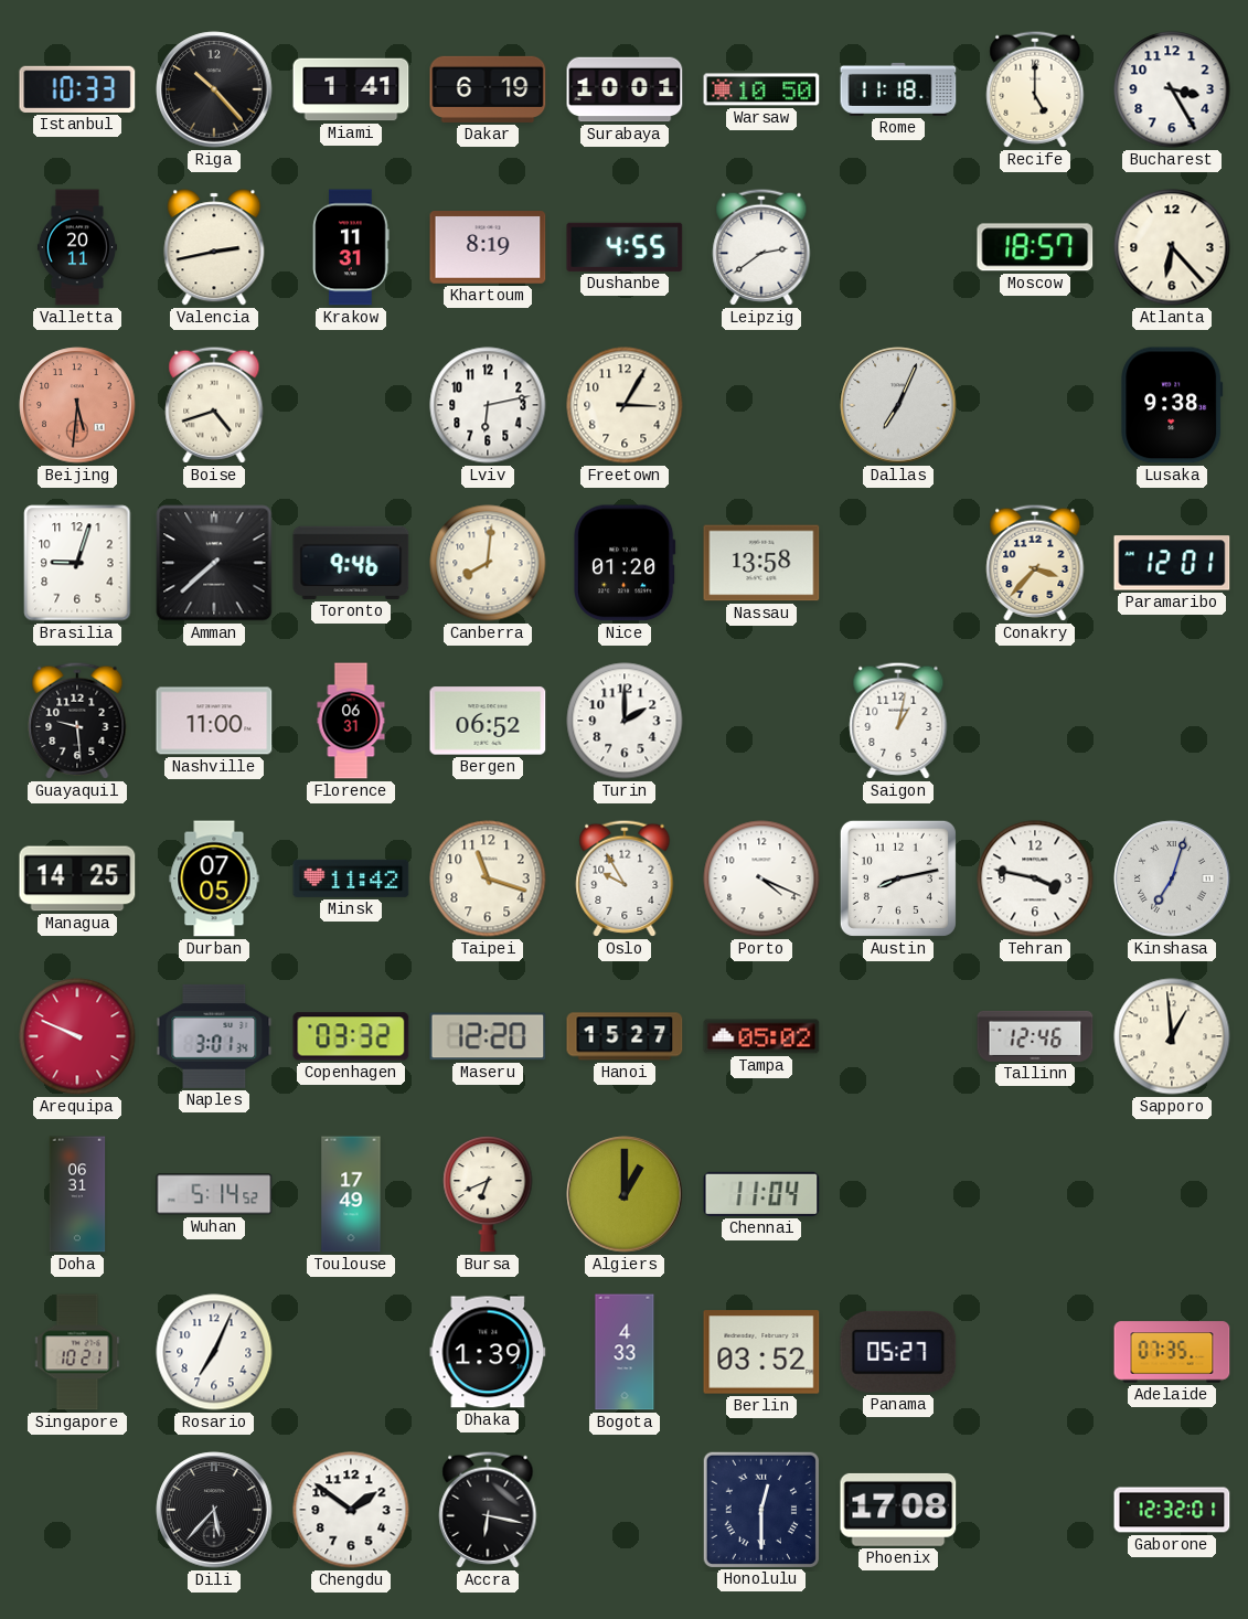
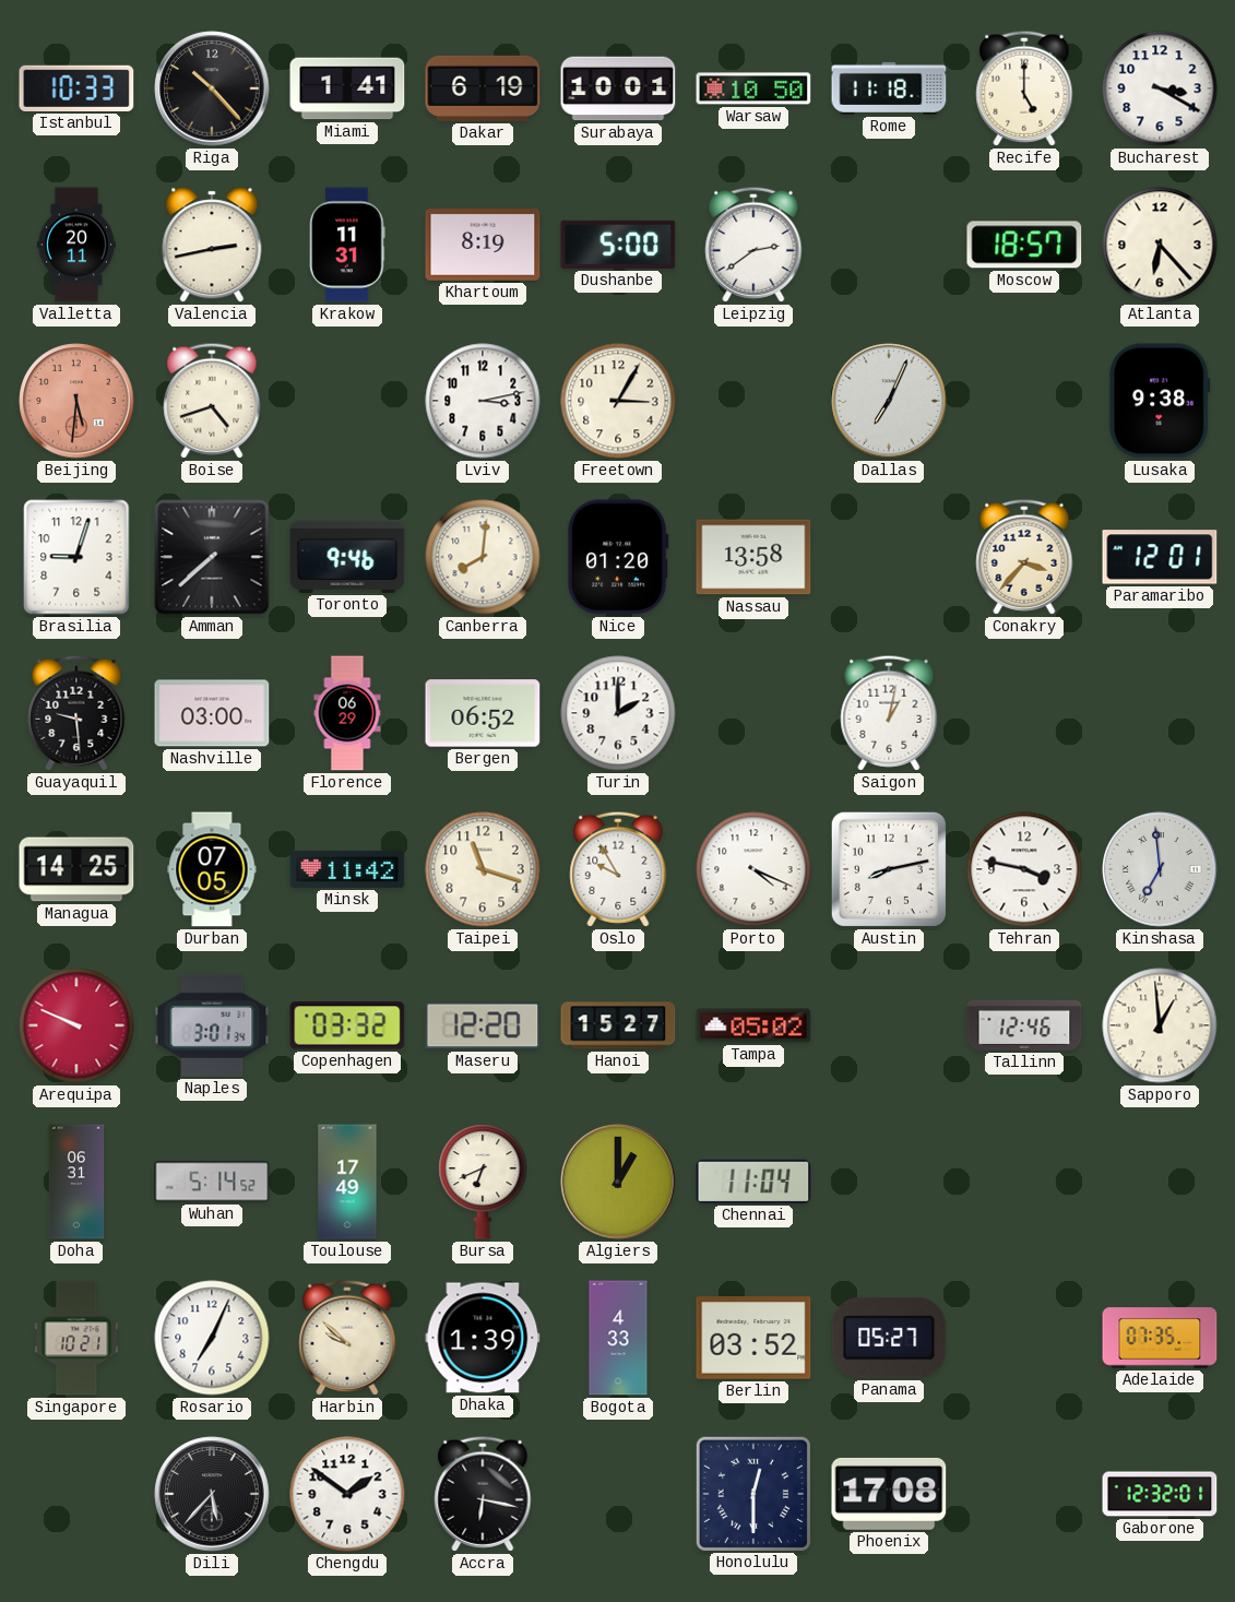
Bucharest: 3:25 -> 3:20 (1160, 88)
Dushanbe: 4:55 -> 5:00 (618, 245)
Lviv: 6:13 -> 3:13 (483, 401)
Nashville: 11:00 -> 03:00 (212, 713)
Florence: 06:31 -> 06:29 (347, 713)
Kinshasa: 7:03 -> 6:59 (1160, 869)
Harbin: none -> 9:52 (347, 1338)
